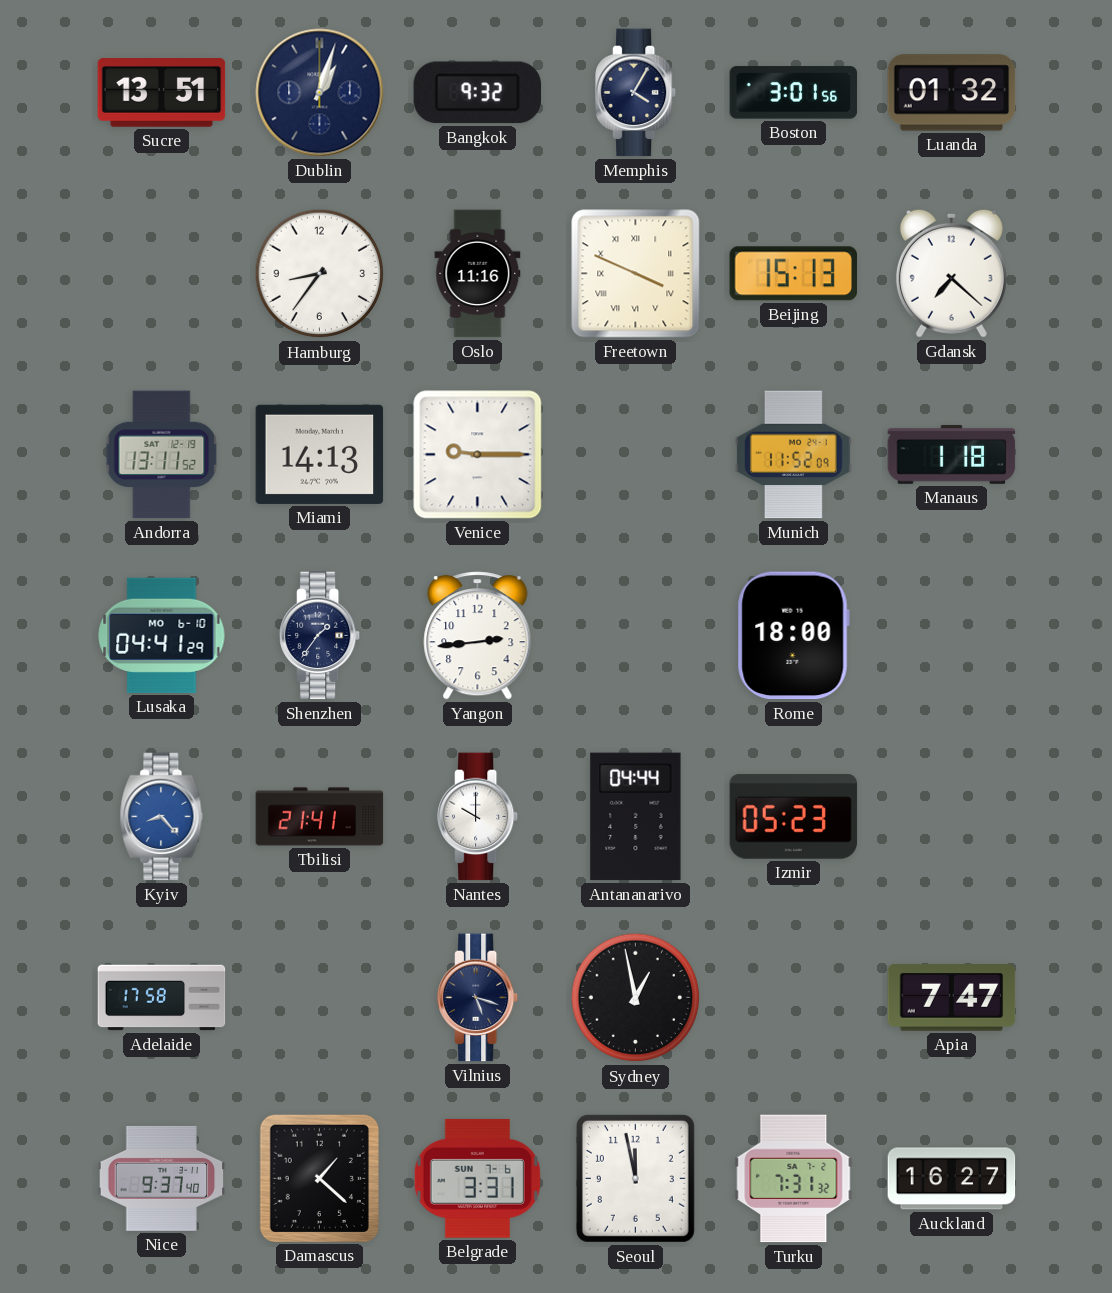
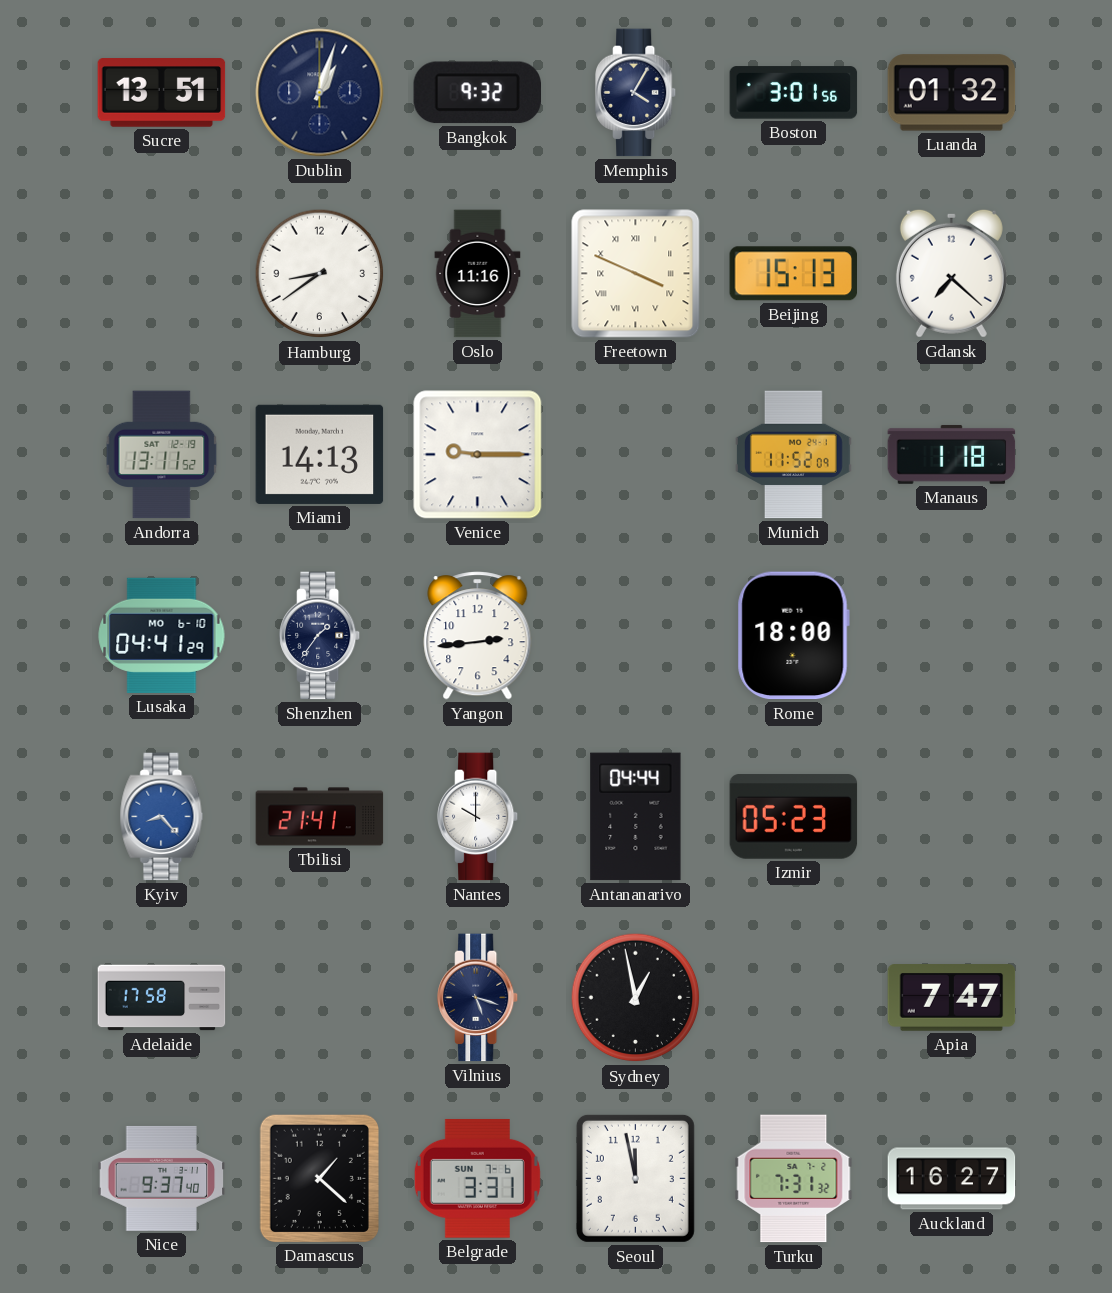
Hamburg: 8:36 -> 8:39 (320, 274)
